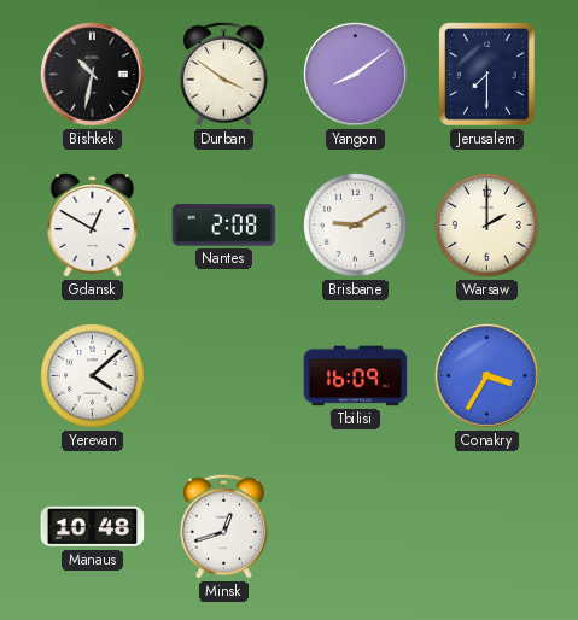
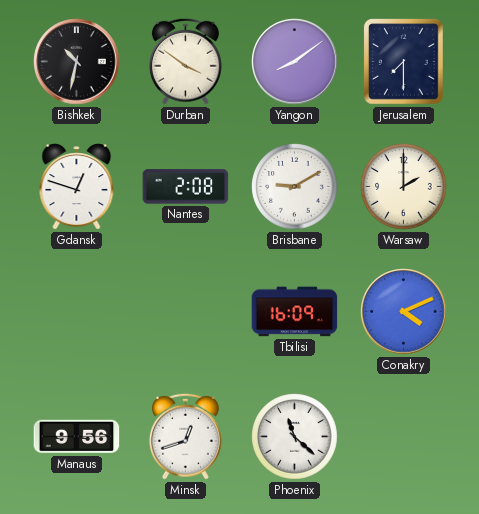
Gdansk: 12:50 -> 12:48 (77, 187)
Yerevan: 4:08 -> none (93, 376)
Conakry: 3:35 -> 4:11 (404, 312)
Manaus: 10:48 -> 9:56 (77, 437)
Phoenix: none -> 11:22 (295, 437)
